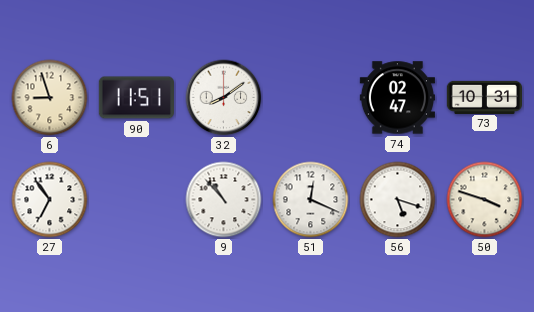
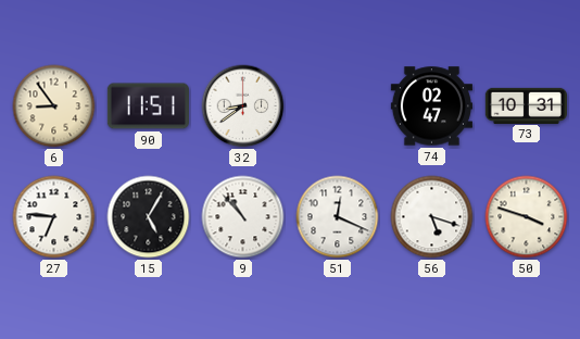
6: 8:57 -> 8:54 (54, 106)
32: 8:09 -> 8:39 (243, 106)
27: 6:54 -> 6:46 (54, 217)
15: none -> 5:05 (149, 217)
